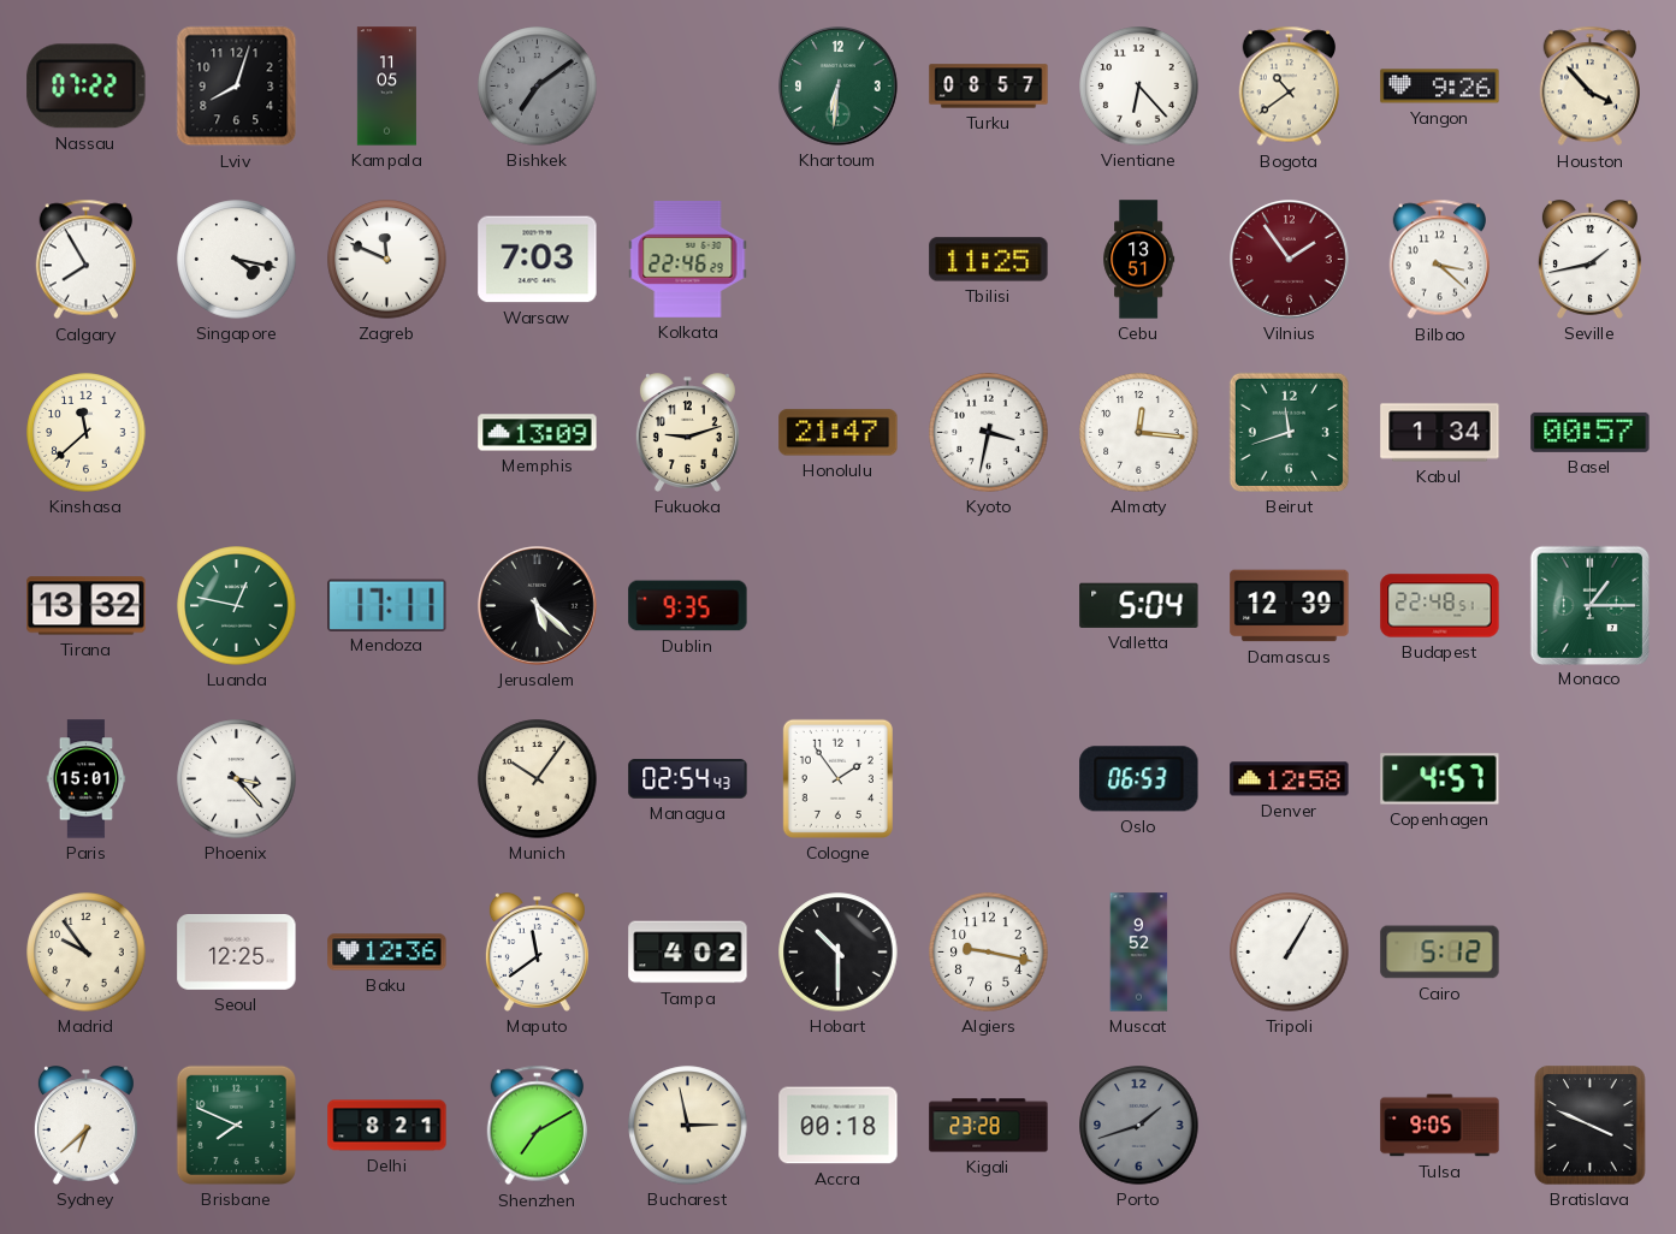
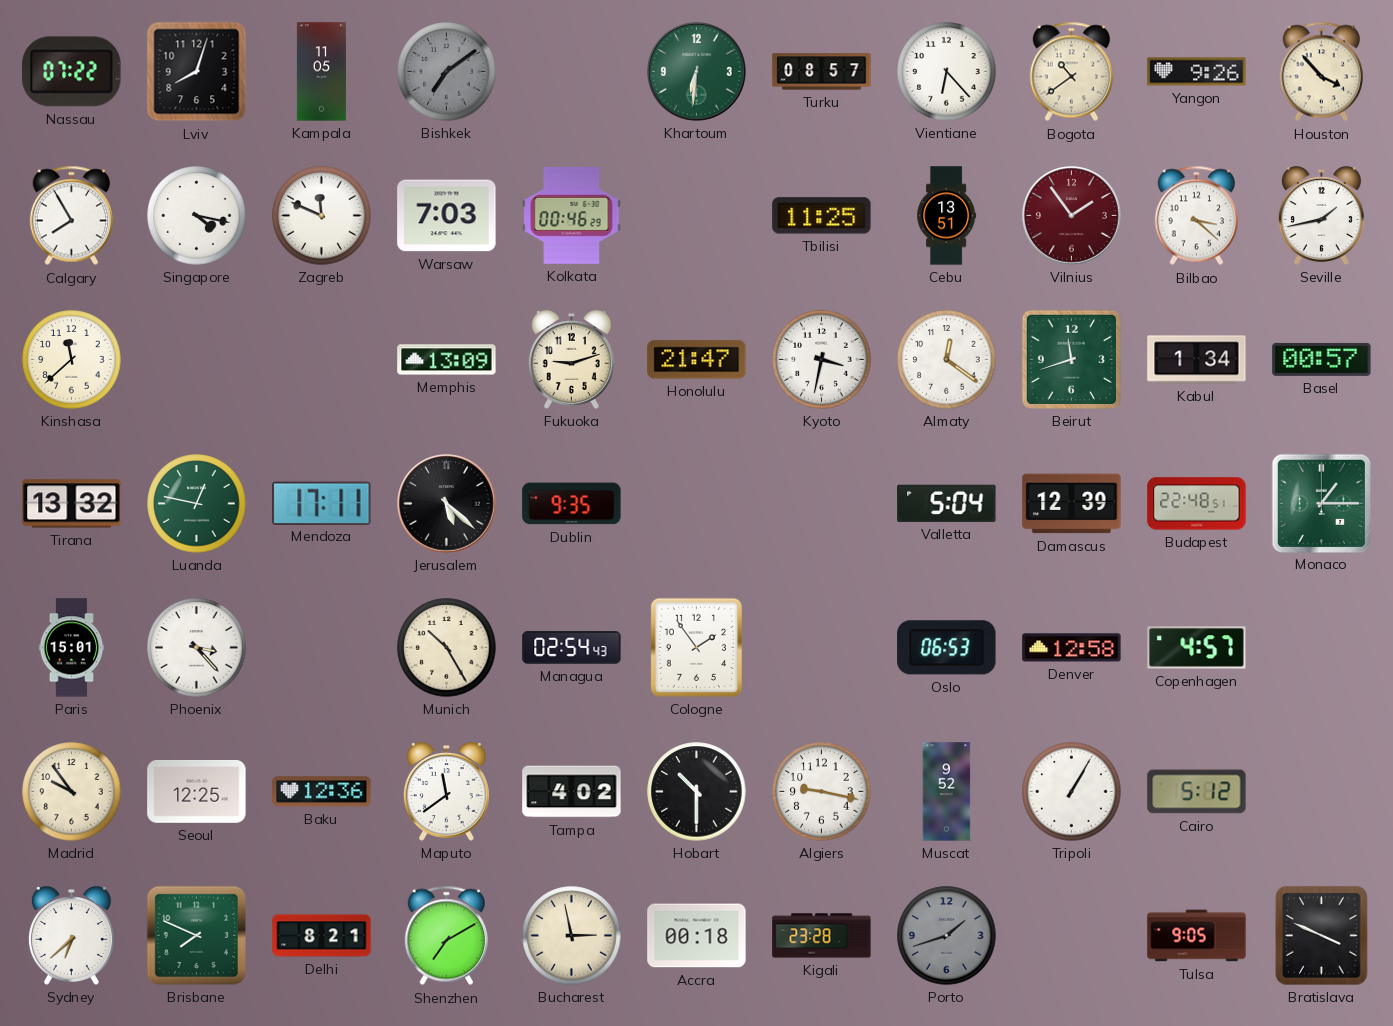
Kolkata: 22:46 -> 00:46 (572, 215)
Almaty: 12:16 -> 12:21 (947, 360)
Munich: 10:06 -> 10:25 (447, 648)
